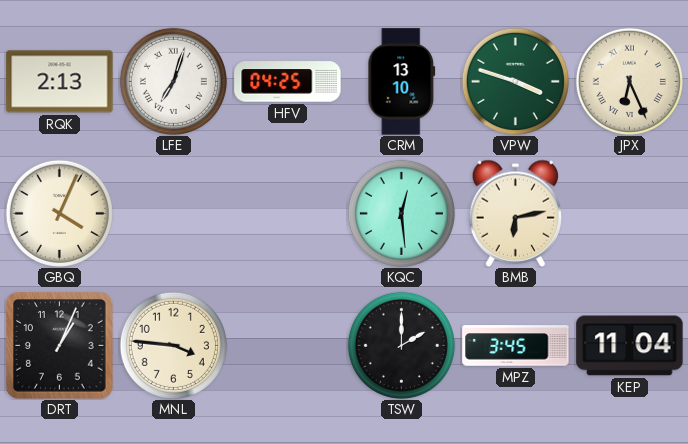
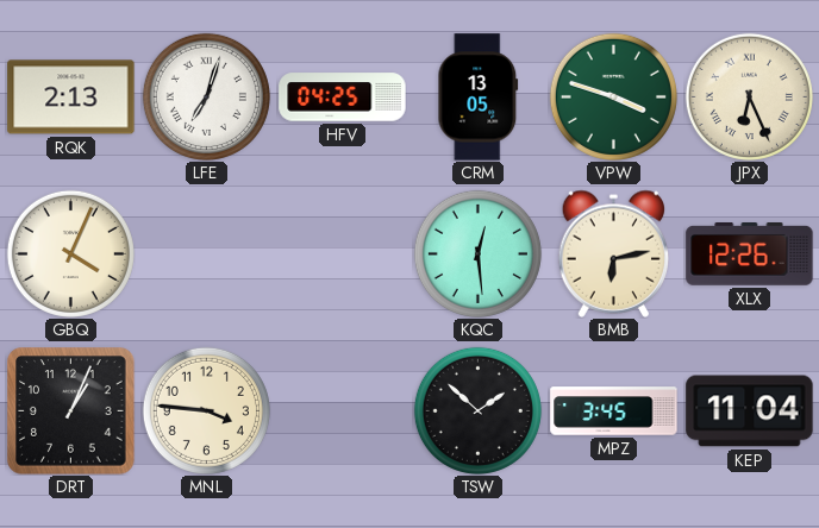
CRM: 13:10 -> 13:05 (479, 98)
XLX: none -> 12:26 (750, 254)
TSW: 2:00 -> 1:52 (477, 410)
